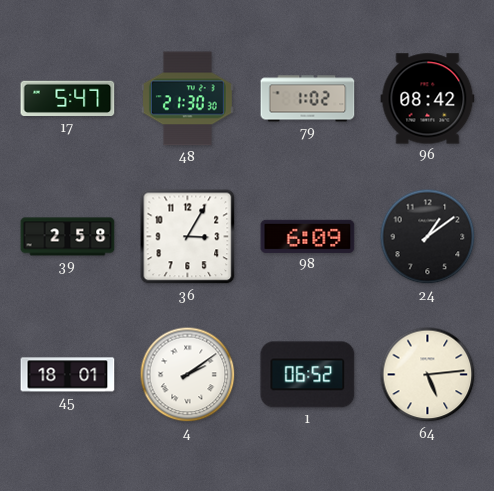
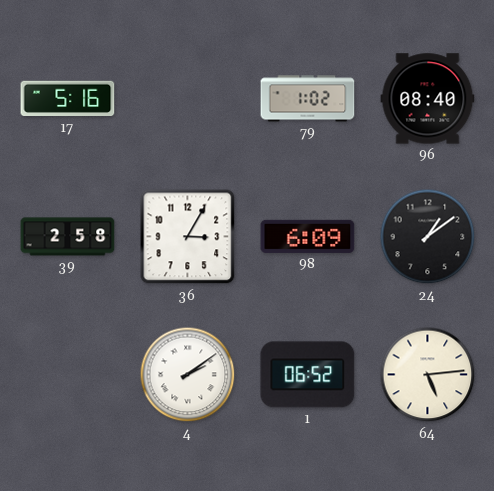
17: 5:47 -> 5:16 (68, 99)
48: 21:30 -> none (187, 99)
96: 08:42 -> 08:40 (428, 99)
45: 18:01 -> none (68, 375)
